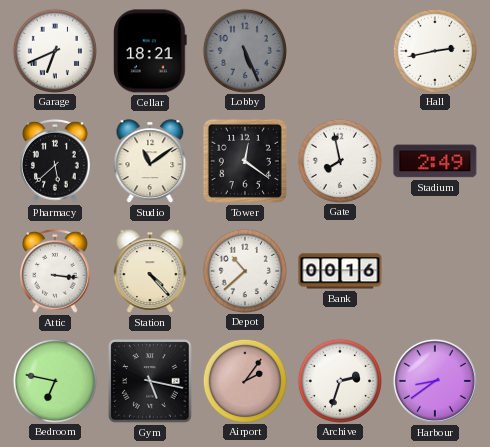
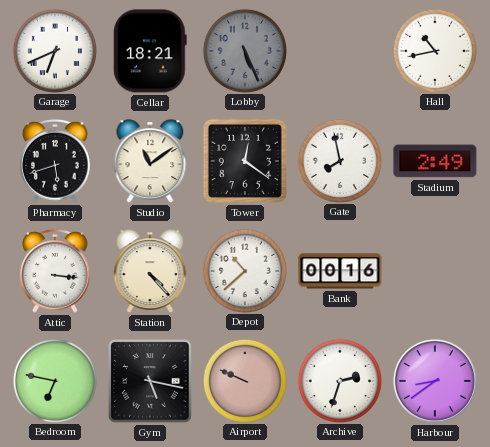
Hall: 2:43 -> 10:43 (435, 50)
Pharmacy: 5:38 -> 5:42 (56, 161)
Airport: 2:06 -> 9:49 (245, 380)
